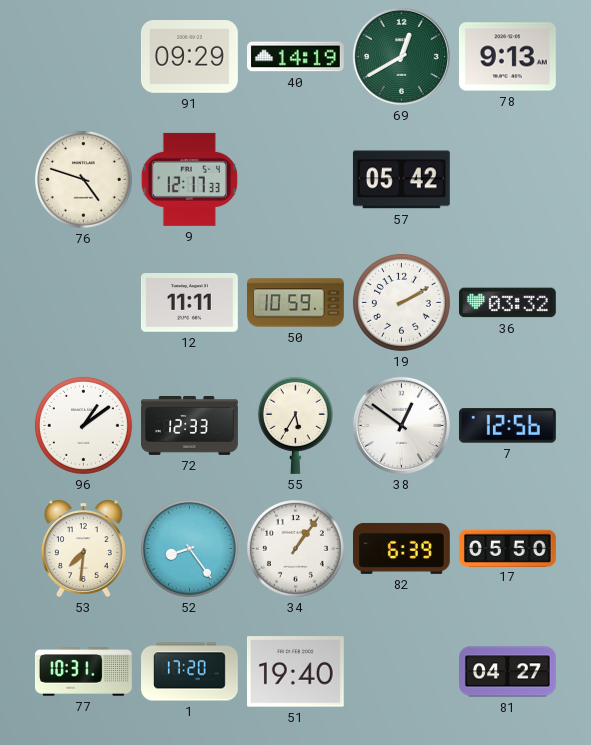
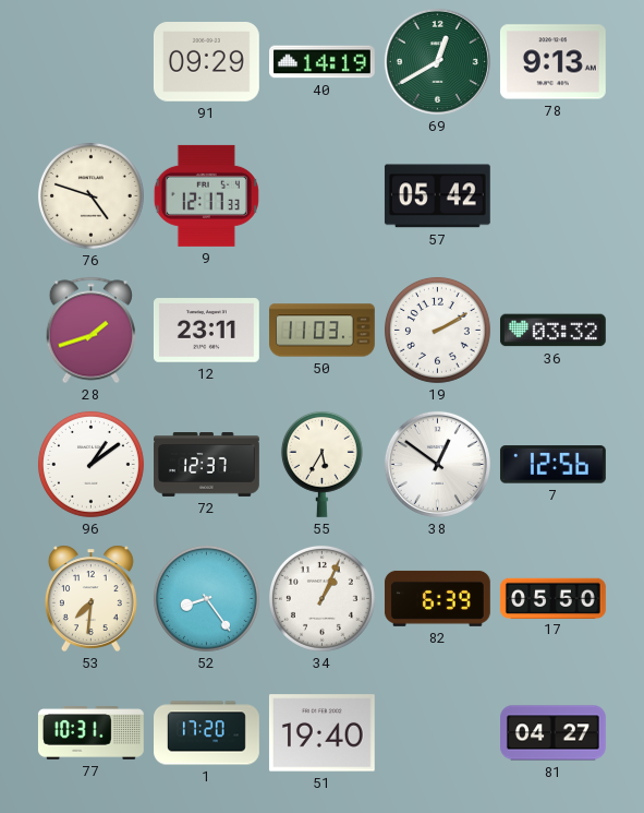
28: none -> 1:42 (90, 331)
12: 11:11 -> 23:11 (206, 331)
50: 10:59 -> 11:03 (323, 331)
72: 12:33 -> 12:37 (207, 465)
34: 1:06 -> 1:04 (321, 598)
